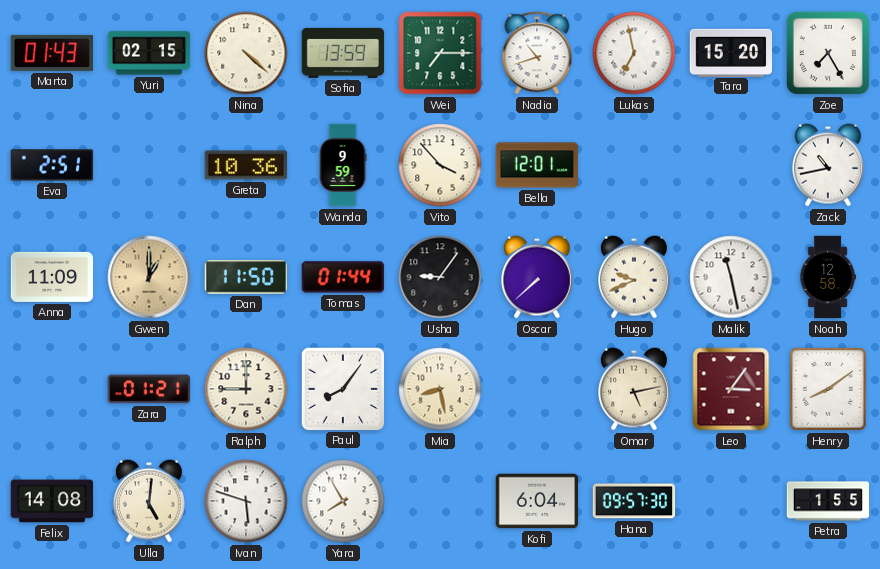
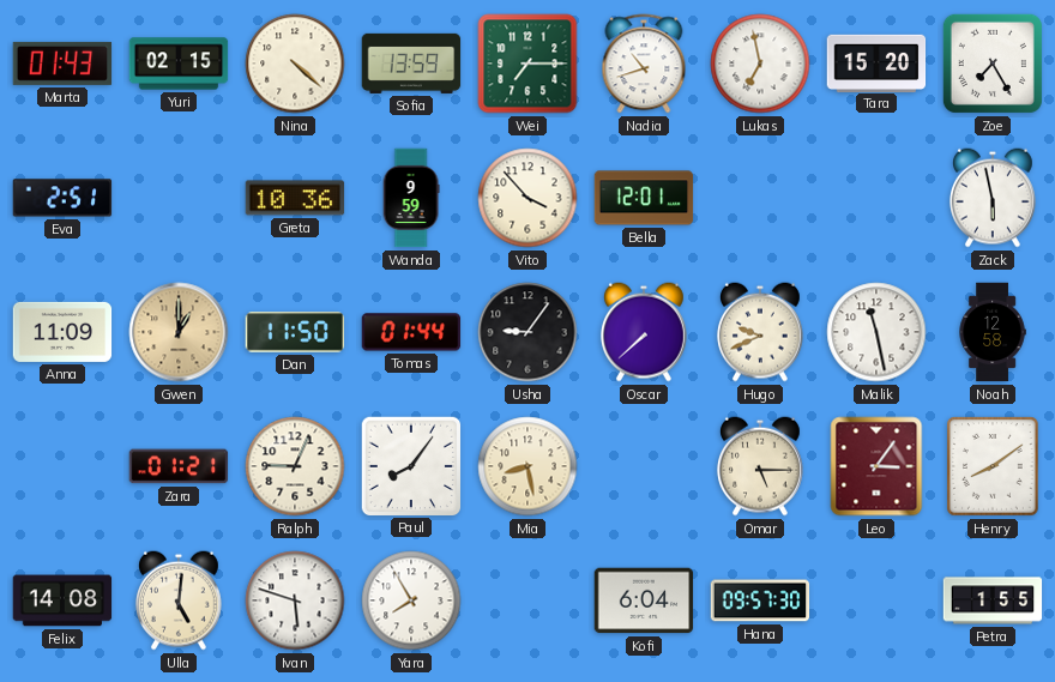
Zack: 10:43 -> 5:58 (993, 198)
Ralph: 9:00 -> 9:04 (295, 466)
Omar: 5:13 -> 5:15 (760, 466)
